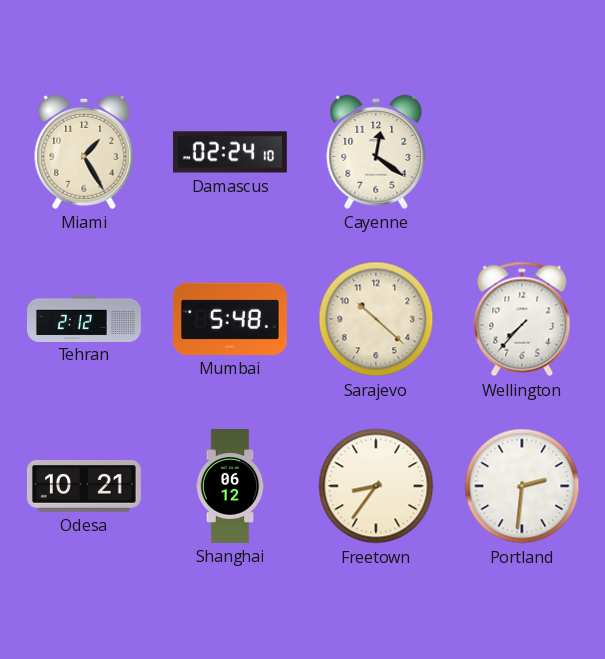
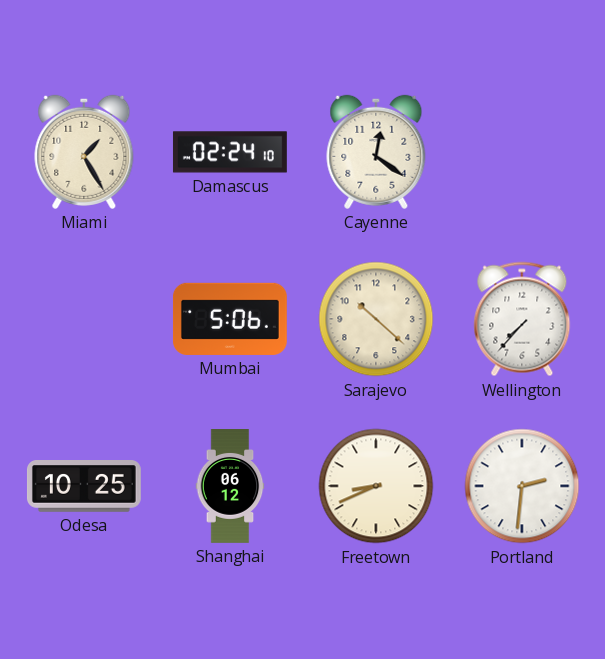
Tehran: 2:12 -> none (85, 318)
Mumbai: 5:48 -> 5:06 (230, 319)
Odesa: 10:21 -> 10:25 (84, 486)
Freetown: 8:36 -> 8:41 (376, 486)
